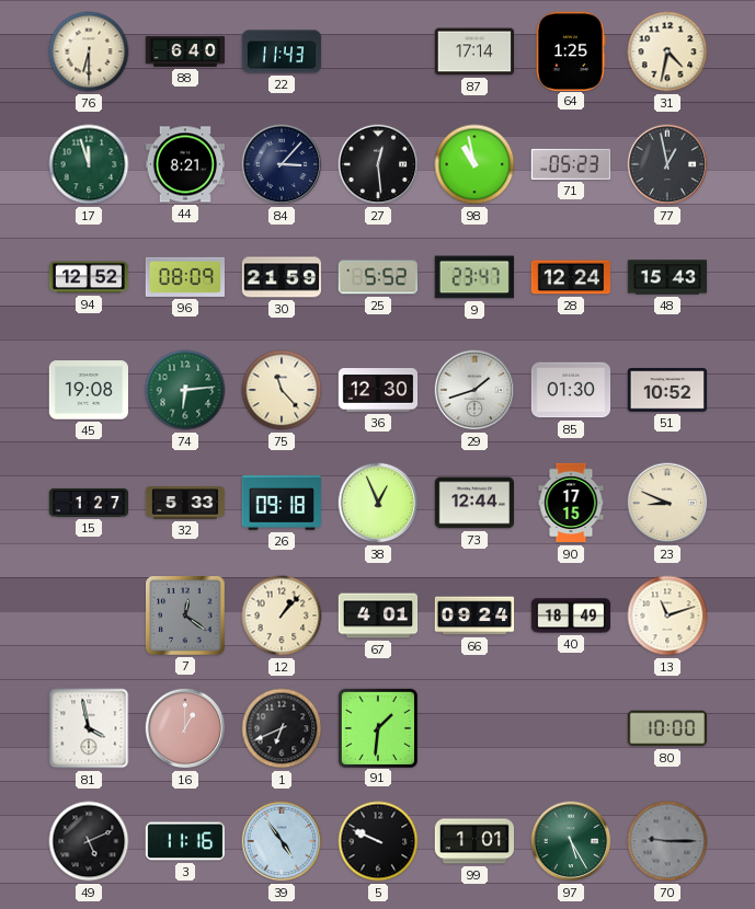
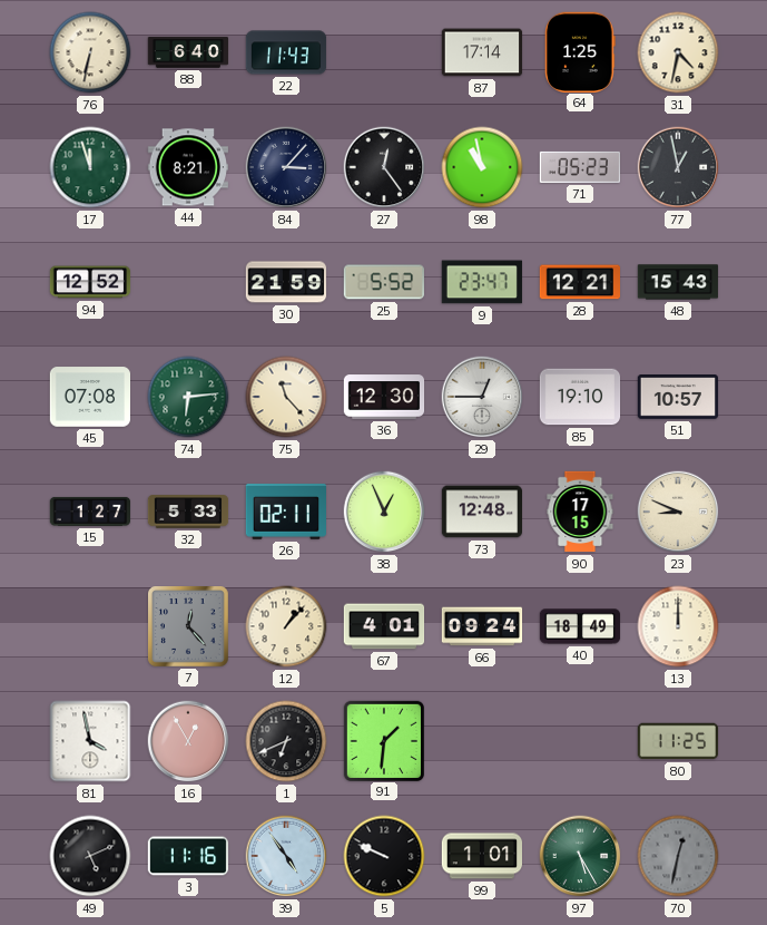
76: 6:30 -> 6:32 (90, 52)
27: 12:29 -> 12:24 (384, 167)
96: 08:09 -> none (184, 277)
28: 12:24 -> 12:21 (579, 282)
45: 19:08 -> 07:08 (90, 397)
29: 1:42 -> 12:45 (482, 397)
85: 01:30 -> 19:10 (580, 397)
51: 10:52 -> 10:57 (678, 397)
26: 09:18 -> 02:11 (285, 513)
73: 12:44 -> 12:48 (481, 512)
7: 12:21 -> 12:23 (189, 627)
13: 11:12 -> 12:00 (678, 626)
16: 1:00 -> 12:55 (188, 741)
80: 10:00 -> 11:25 (678, 741)
70: 9:15 -> 12:32 (678, 856)
